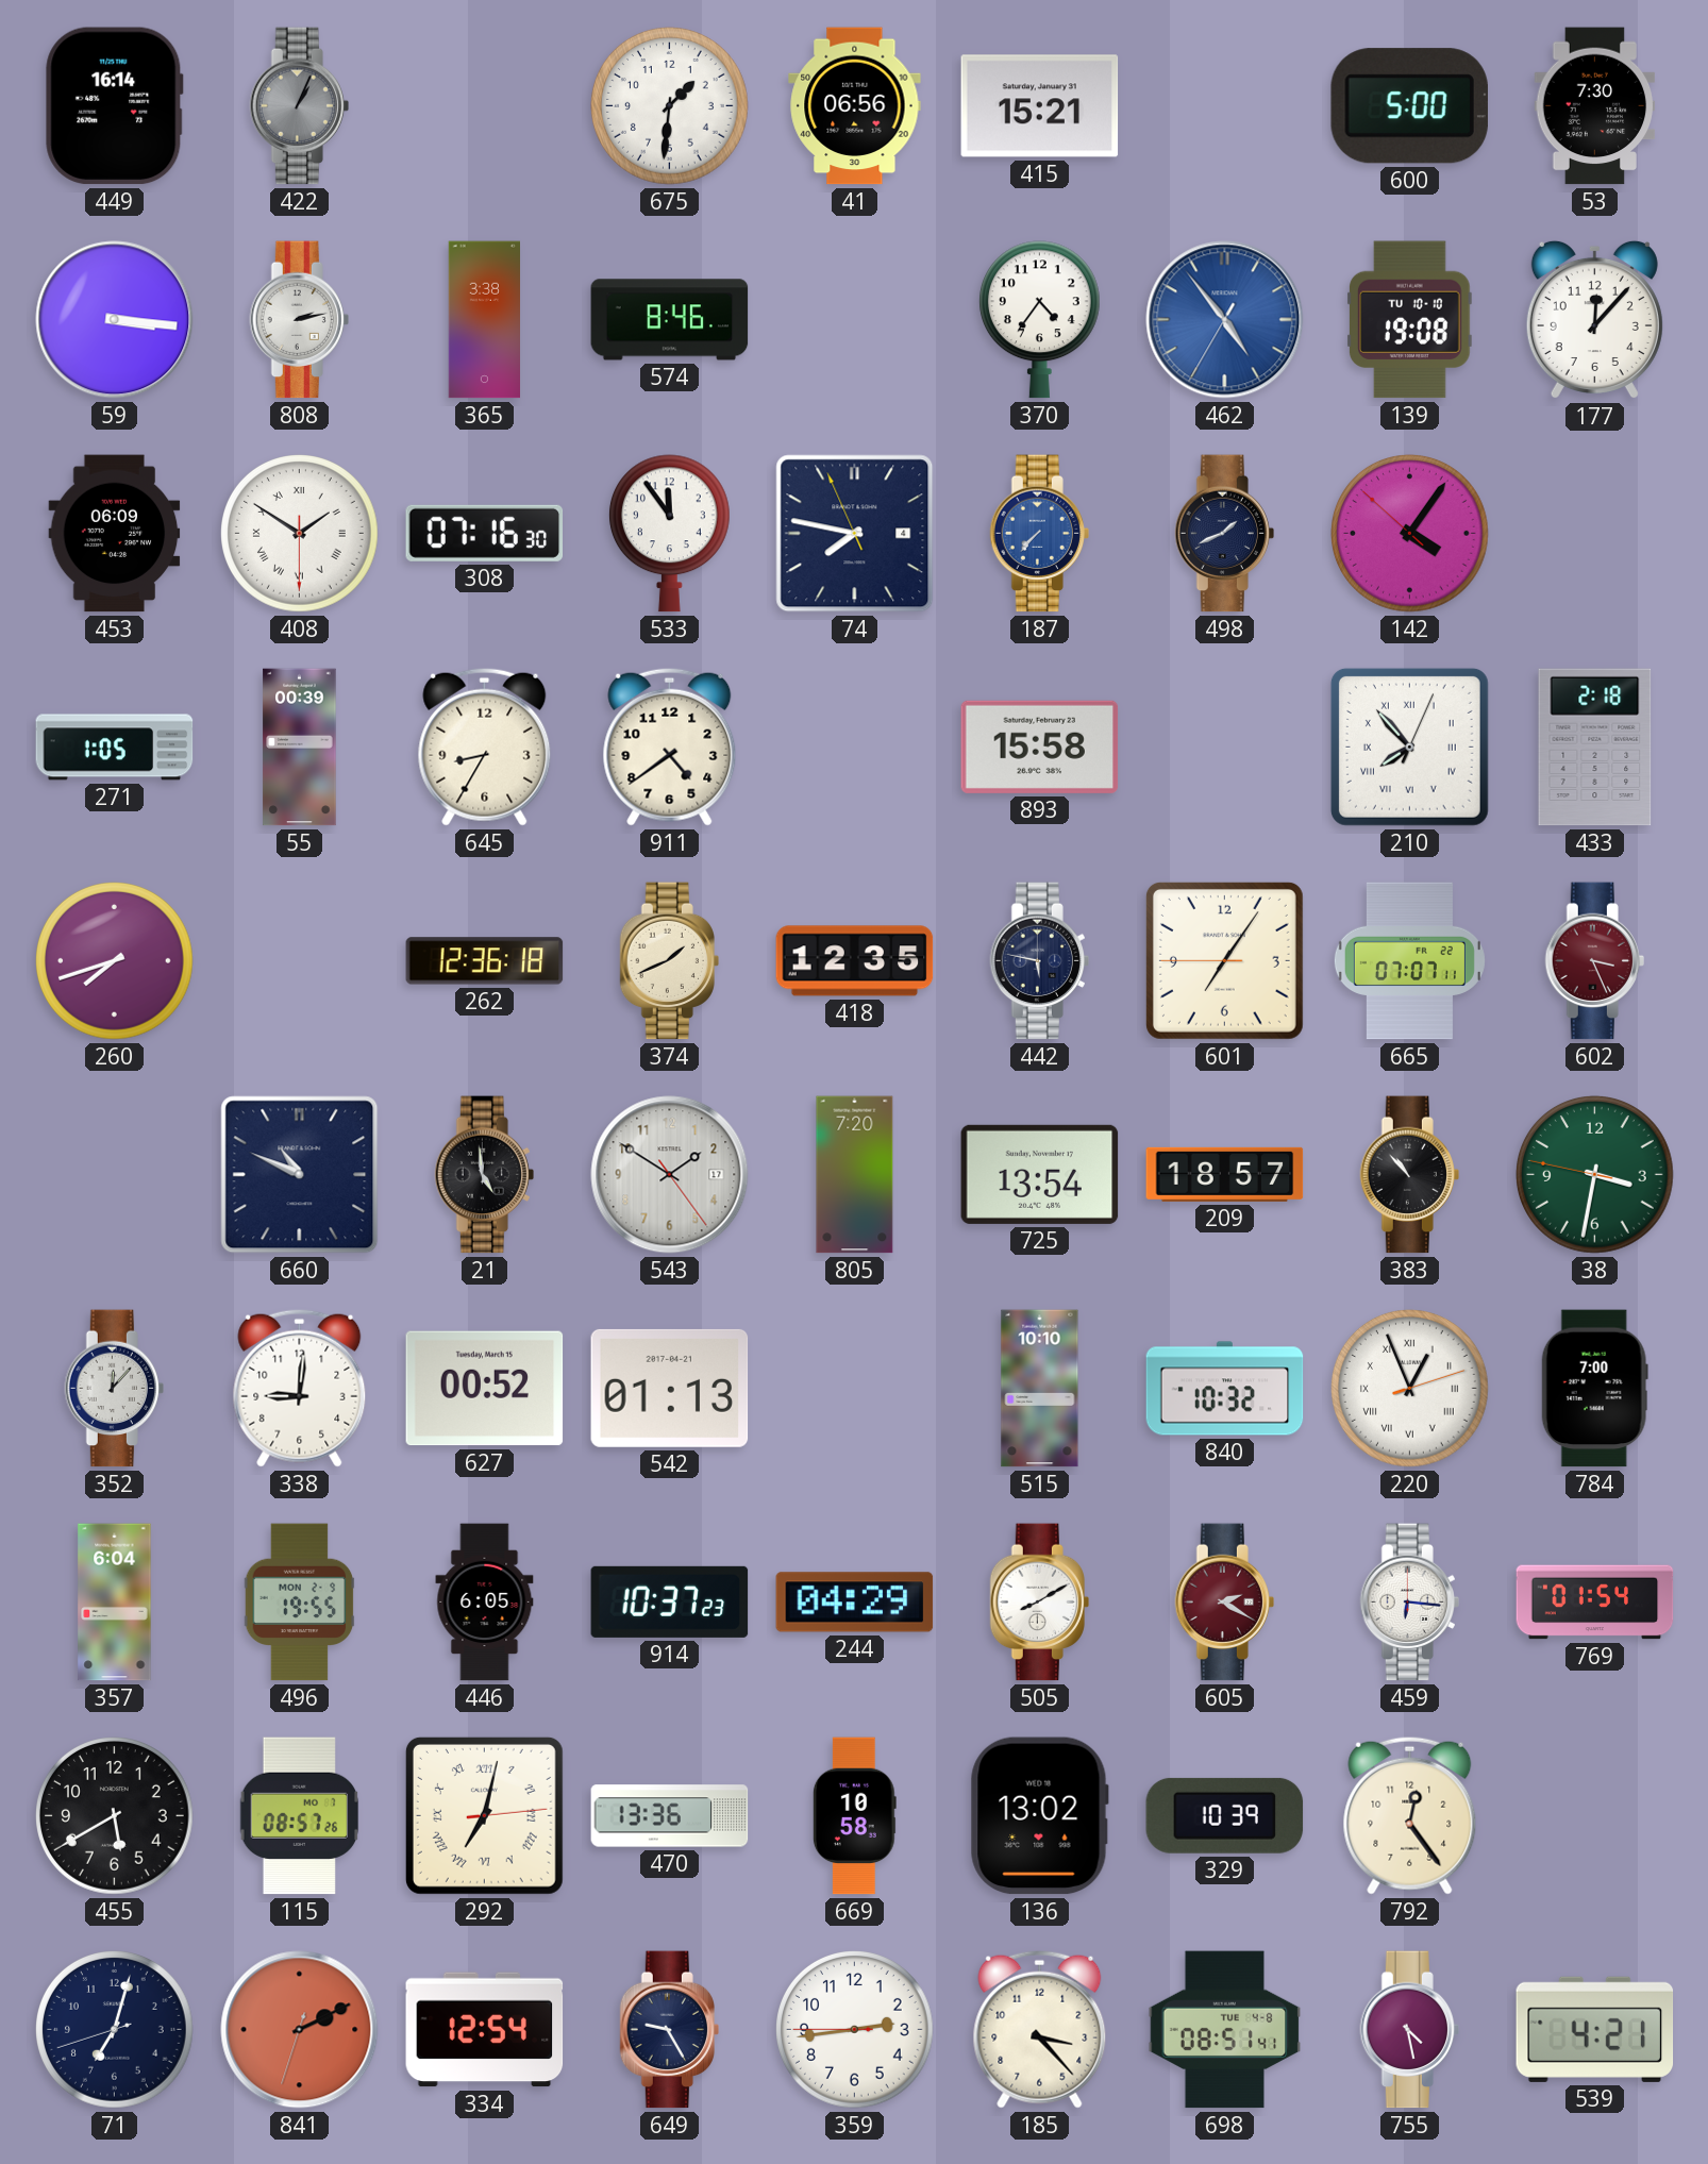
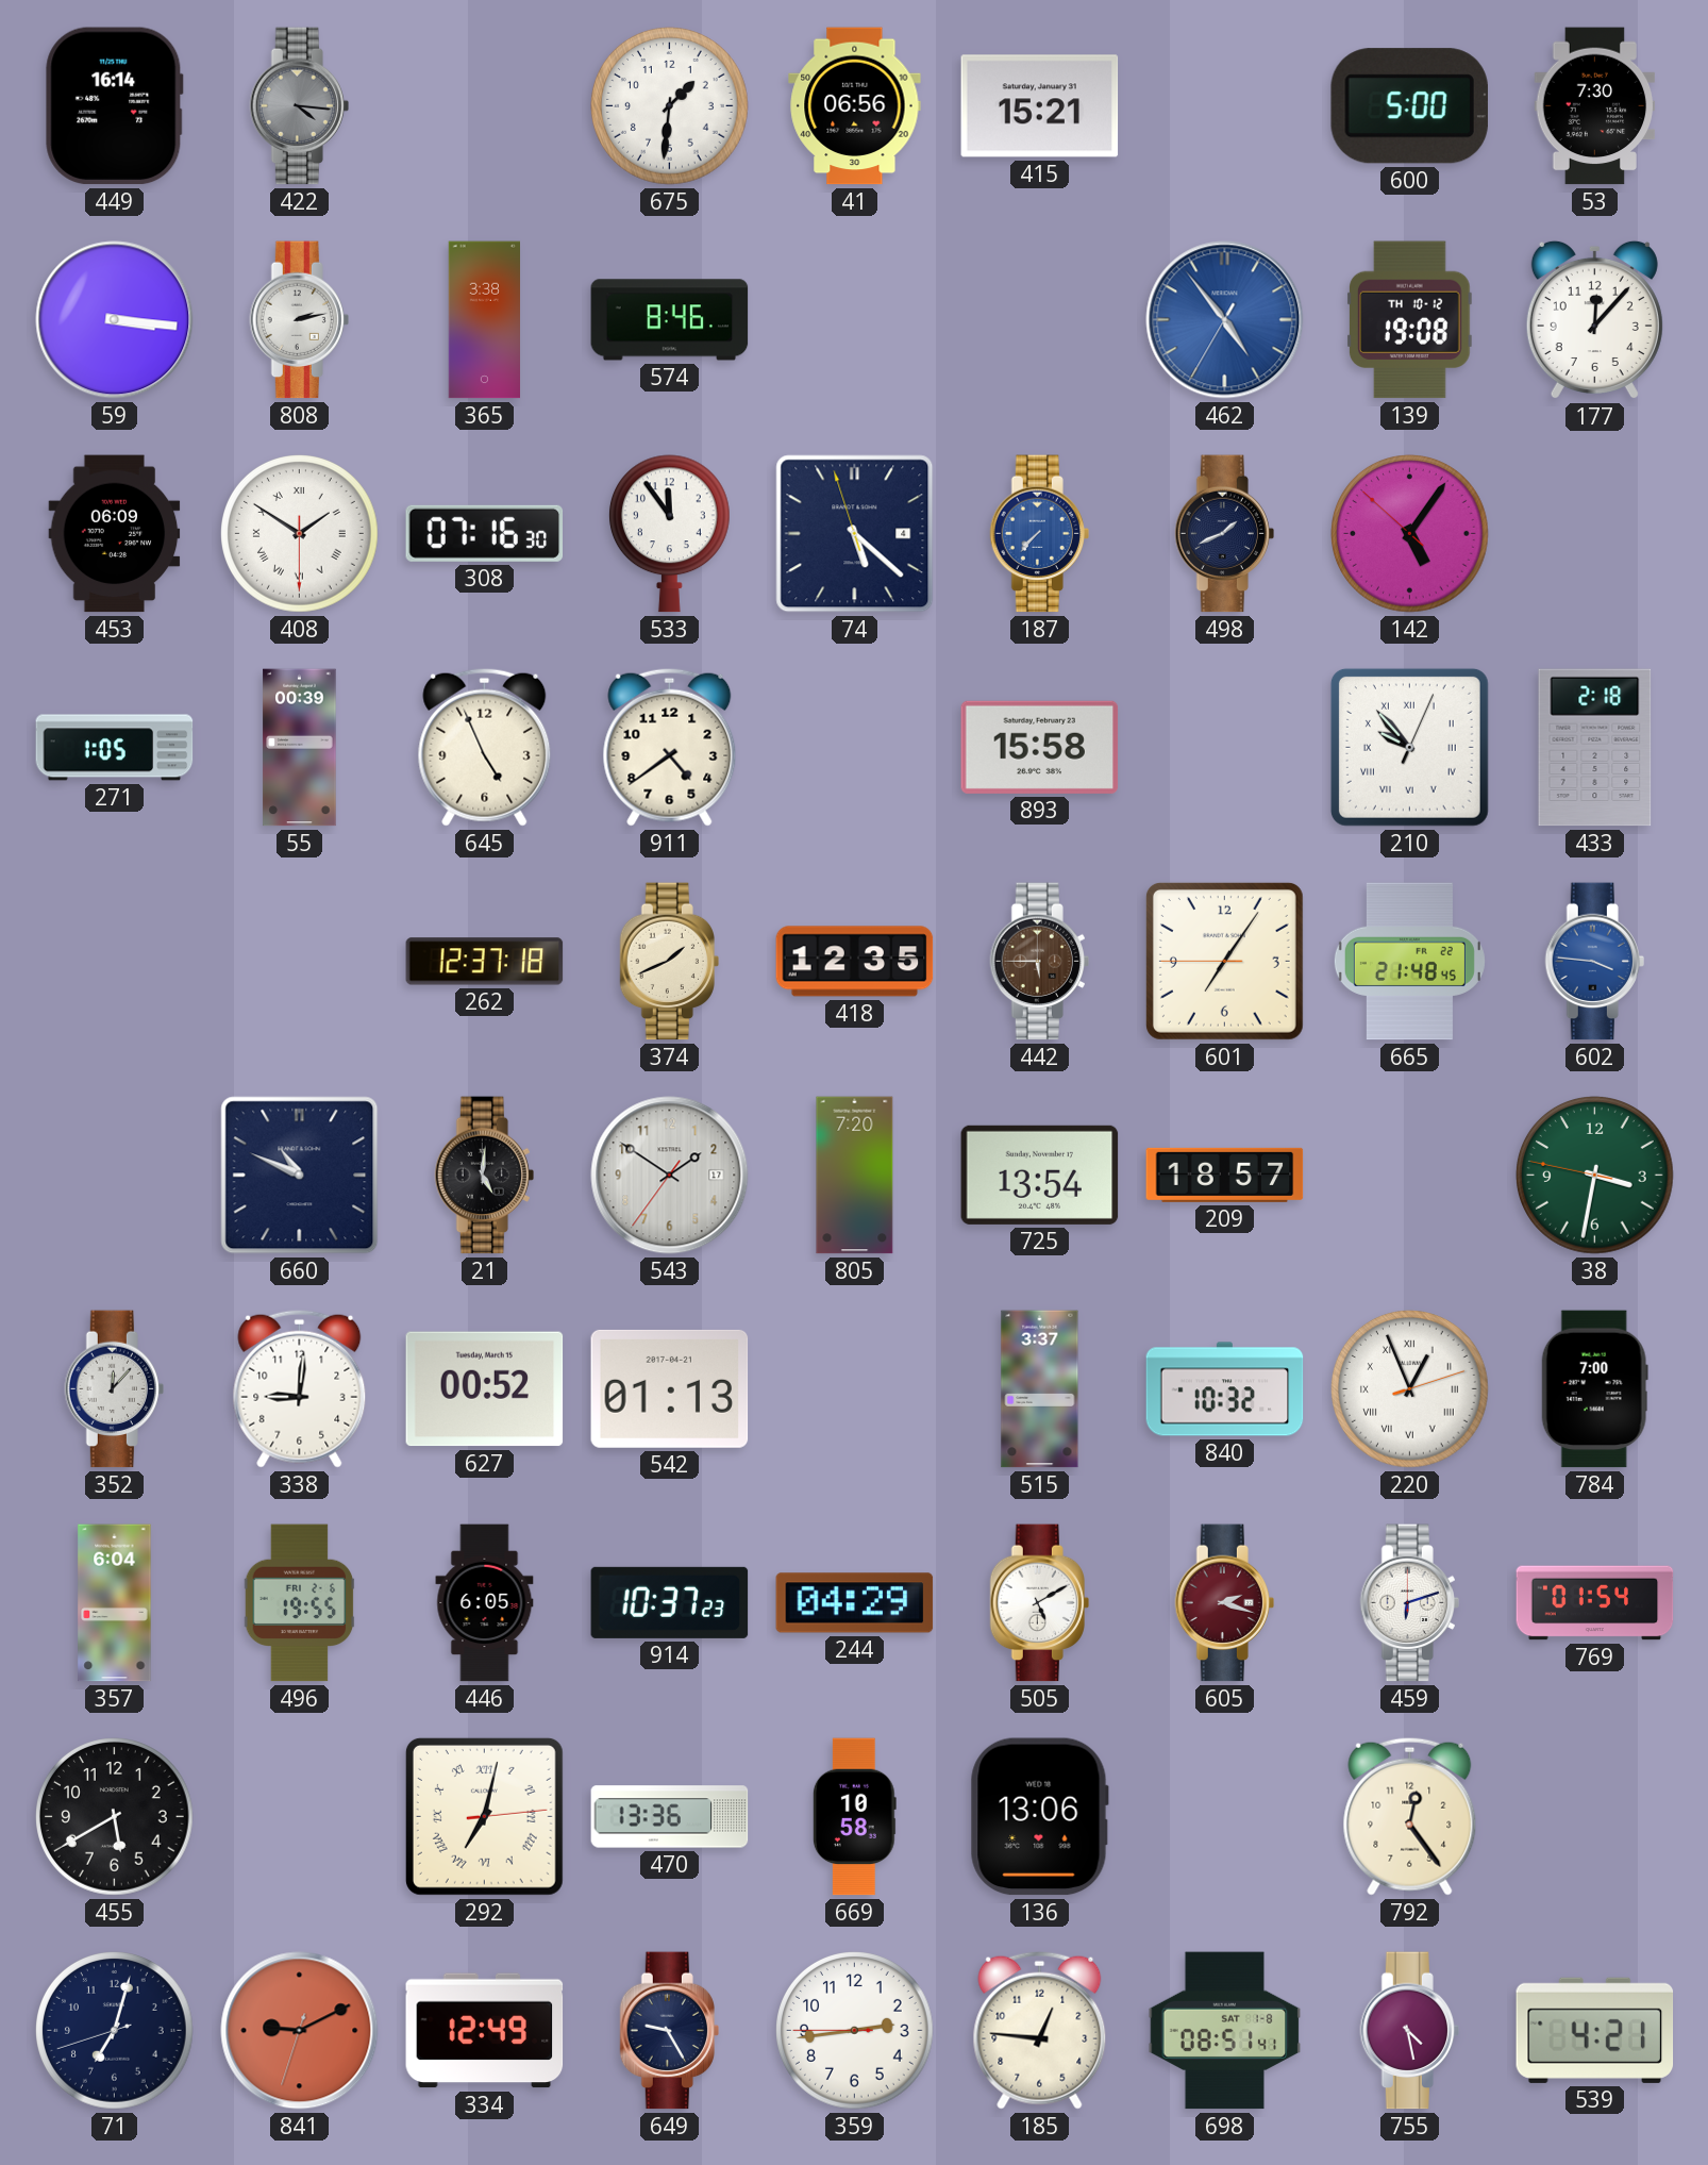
422: 1:04 -> 4:16 (299, 106)
370: 4:36 -> none (1039, 320)
139 date: TU 10-10 -> TH 10-12 (1410, 320)
74: 7:46 -> 5:21 (855, 534)
142: 4:05 -> 5:05 (1410, 534)
645: 8:35 -> 4:56 (485, 747)
210: 7:53 -> 9:53 (1409, 747)
260: 7:42 -> none (115, 961)
262: 12:36 -> 12:37 (485, 962)
442: 5:47 -> 5:45 (1039, 962)
442 dial: navy -> brown (1039, 962)
665: 07:07 -> 21:48 (1409, 962)
602: 3:26 -> 3:46 (1594, 962)
602 dial: burgundy -> blue (1594, 962)
21: 4:59 -> 5:01 (484, 1176)
543: 1:50:24 -> 1:50:36 (670, 1176)
383: 10:53 -> none (1409, 1175)
515: 10:10 -> 3:37 (1040, 1389)
496 date: MON 2-9 -> FRI 2-6 (300, 1603)
505: 8:10 -> 5:10 (1039, 1603)
605: 2:20 -> 2:18 (1224, 1603)
459: 6:16 -> 6:12 (1409, 1603)
115: 08:57 -> none (299, 1816)
136: 13:02 -> 13:06 (1039, 1817)
329: 10:39 -> none (1225, 1815)
841: 2:10 -> 9:10 (300, 2031)
334: 12:54 -> 12:49 (485, 2031)
185: 3:23 -> 12:46 (1040, 2030)
698 date: TUE 4-8 -> SAT 1-8 (1225, 2031)
